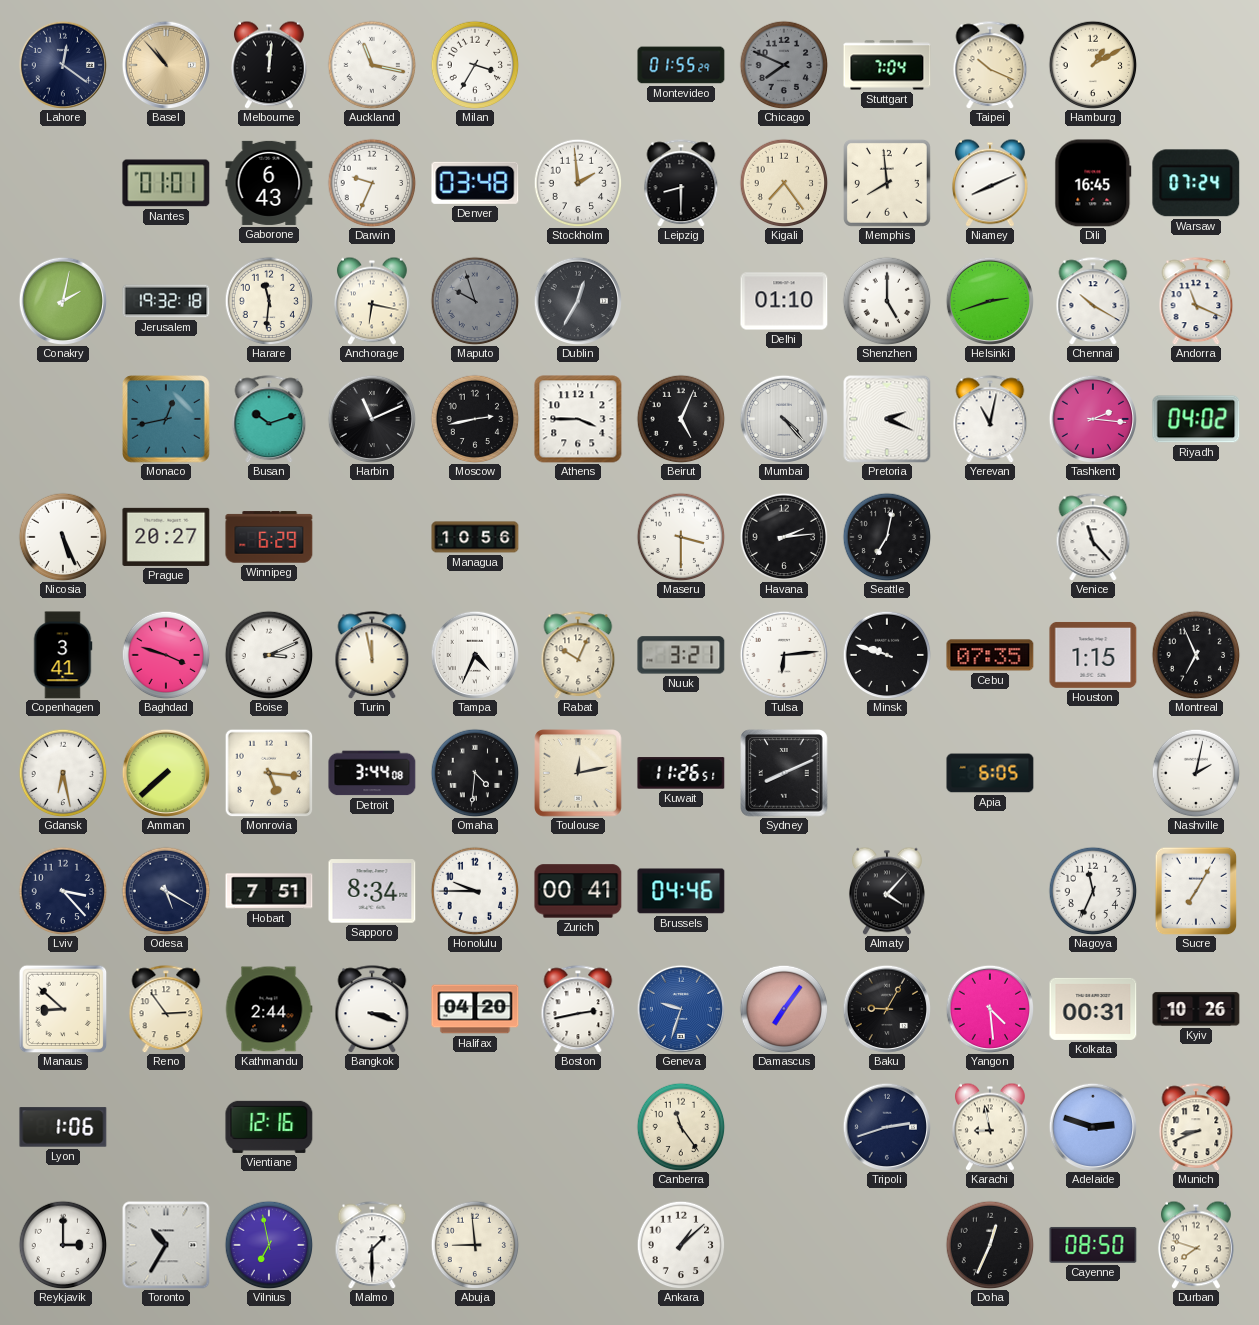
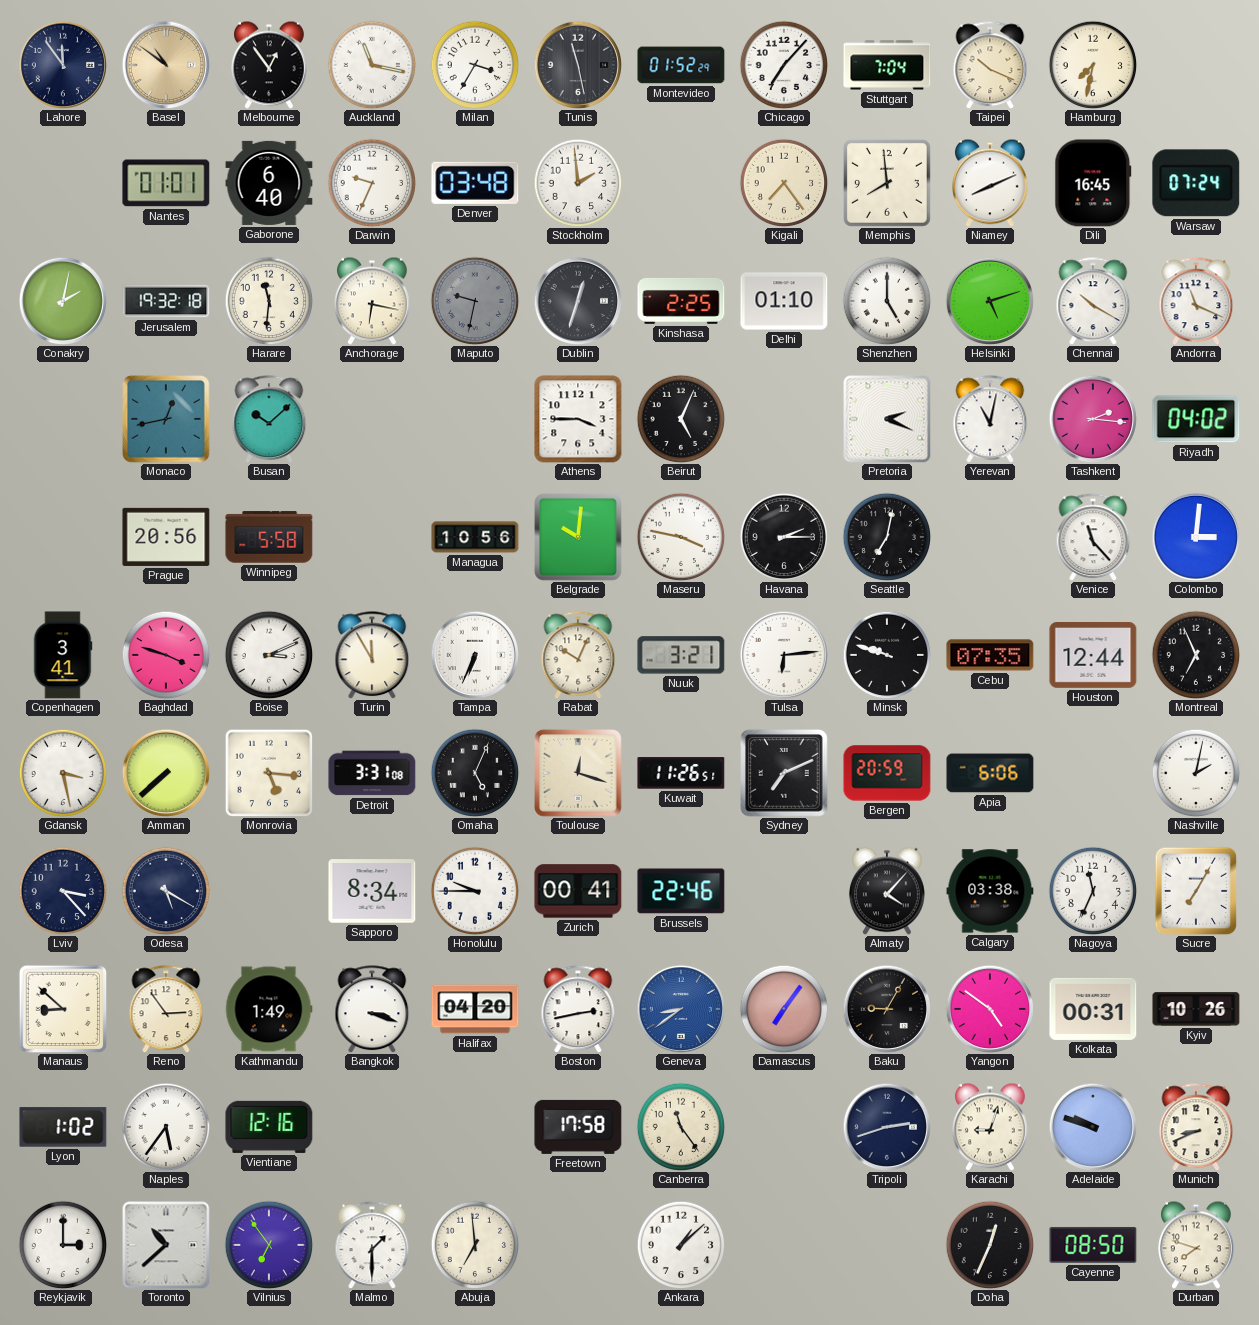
Lahore: 12:21 -> 11:54 (62, 64)
Basel: 10:53 -> 10:51 (165, 64)
Melbourne: 12:01 -> 12:54 (269, 65)
Tunis: none -> 11:28 (577, 64)
Montevideo: 01:55 -> 01:52 (681, 65)
Chicago: 7:49 -> 7:07 (784, 65)
Chicago dial: grey -> white (784, 65)
Hamburg: 1:10 -> 7:32 (1093, 65)
Gaborone: 6:43 -> 6:40 (269, 183)
Leipzig: 8:30 -> none (681, 183)
Maputo: 9:57 -> 9:32 (475, 301)
Dublin: 12:35 -> 12:33 (577, 300)
Kinshasa: none -> 2:25 (681, 301)
Helsinki: 2:42 -> 5:12 (989, 300)
Busan: 10:12 -> 10:08 (269, 419)
Harbin: 11:11 -> none (371, 418)
Moscow: 2:43 -> none (475, 419)
Mumbai: 4:23 -> none (783, 418)
Nicosia: 5:26 -> none (63, 537)
Prague: 20:27 -> 20:56 (166, 537)
Winnipeg: 6:29 -> 5:58 (269, 537)
Belgrade: none -> 10:01 (578, 537)
Maseru: 3:30 -> 3:47 (681, 537)
Havana: 2:14 -> 2:15 (784, 537)
Colombo: none -> 3:01 (1195, 536)
Turin: 11:58 -> 11:55 (372, 655)
Tampa: 4:34 -> 6:34 (474, 654)
Houston: 1:15 -> 12:44 (1093, 655)
Gdansk: 6:28 -> 3:28 (63, 773)
Detroit: 3:44 -> 3:31 (372, 773)
Omaha: 4:31 -> 5:04 (475, 773)
Toulouse: 12:13 -> 12:18 (578, 773)
Sydney: 8:11 -> 7:11 (784, 773)
Bergen: none -> 20:59 (887, 773)
Apia: 6:05 -> 6:06 (990, 773)
Hobart: 7:51 -> none (269, 891)
Brussels: 04:46 -> 22:46 (681, 891)
Calgary: none -> 03:38 (990, 891)
Kathmandu: 2:44 -> 1:49 (269, 1009)
Geneva: 9:33 -> 8:39 (680, 1008)
Yangon: 4:29 -> 4:51 (989, 1008)
Lyon: 1:06 -> 1:02 (63, 1127)
Naples: none -> 5:36 (166, 1127)
Freetown: none -> 17:58 (578, 1127)
Karachi: 8:58 -> 9:03 (990, 1127)
Adelaide: 2:48 -> 9:48 (1092, 1126)
Toronto: 10:35 -> 10:38 (166, 1245)
Vilnius: 6:58 -> 6:54 (269, 1245)
Abuja: 8:59 -> 6:59 (475, 1245)
